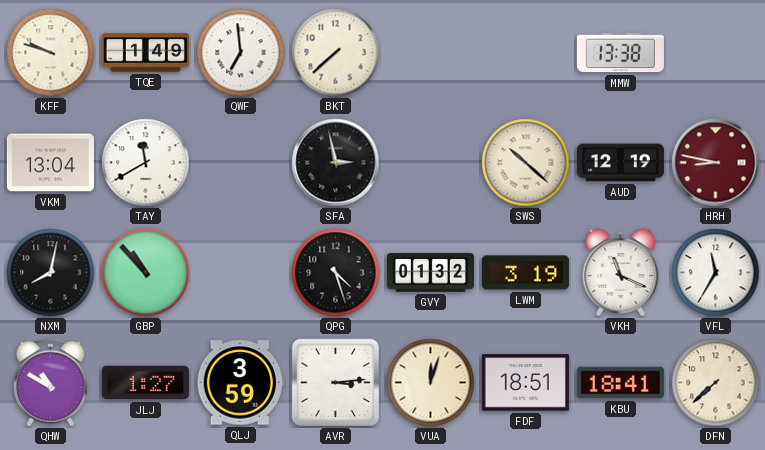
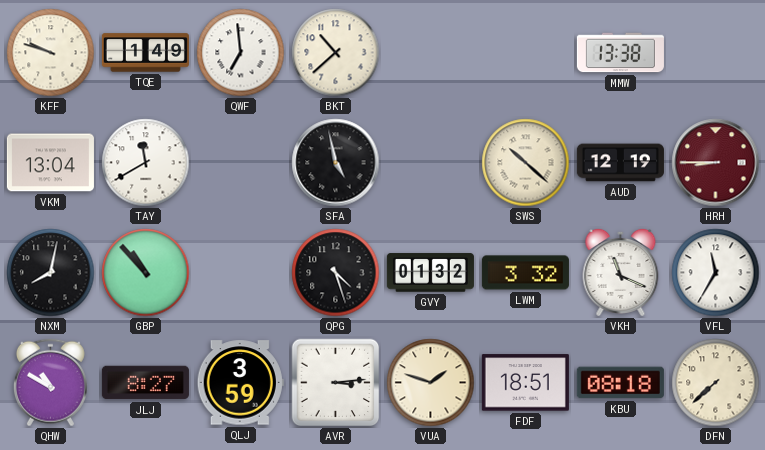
BKT: 7:38 -> 10:38 (336, 53)
SFA: 2:58 -> 4:58 (336, 163)
HRH: 8:47 -> 8:45 (716, 163)
LWM: 3:19 -> 3:32 (525, 273)
JLJ: 1:27 -> 8:27 (145, 383)
VUA: 12:03 -> 1:48 (431, 383)
KBU: 18:41 -> 08:18 (620, 383)
